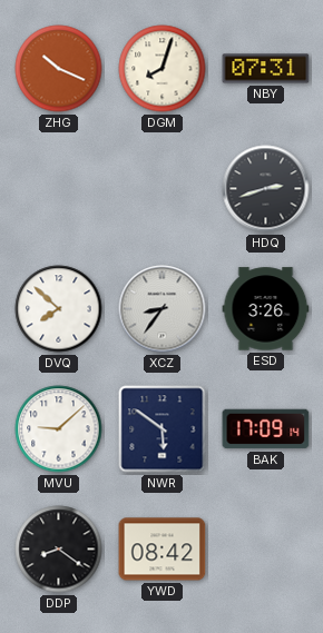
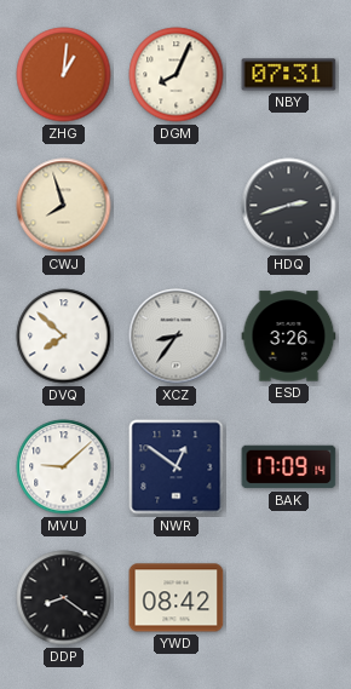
ZHG: 10:19 -> 1:01 (64, 75)
DGM: 8:03 -> 8:04 (177, 75)
CWJ: none -> 7:57 (64, 206)
NWR: 5:51 -> 12:51 (177, 467)
